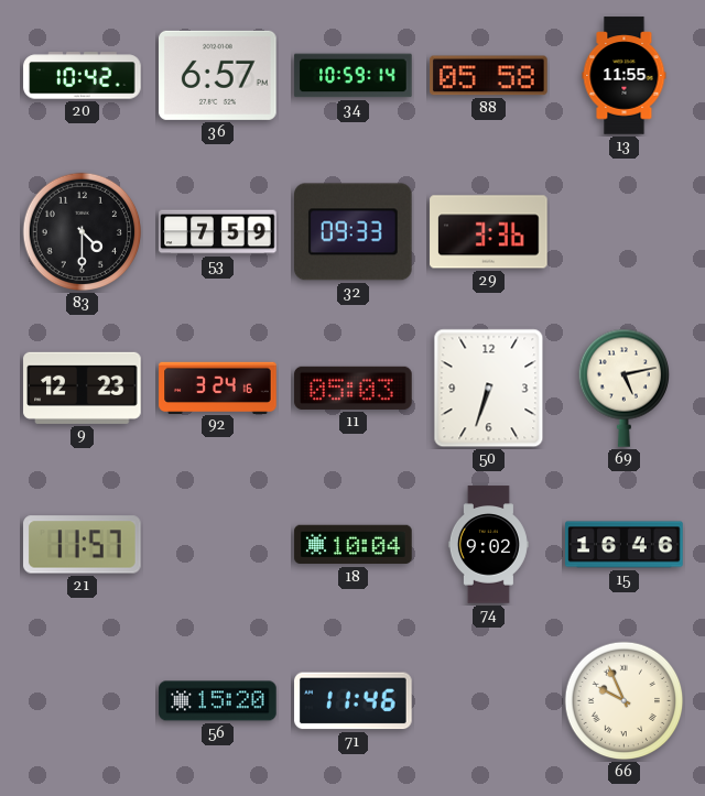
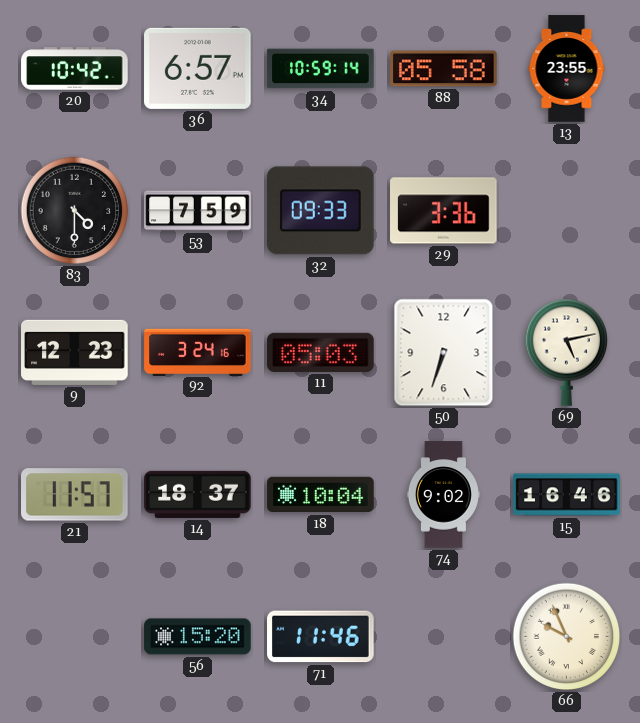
13: 11:55 -> 23:55 (567, 69)
14: none -> 18:37 (198, 494)
